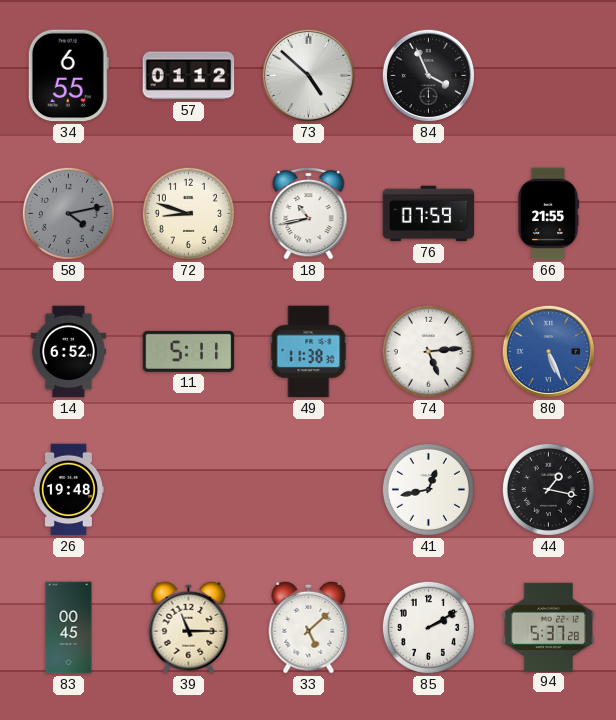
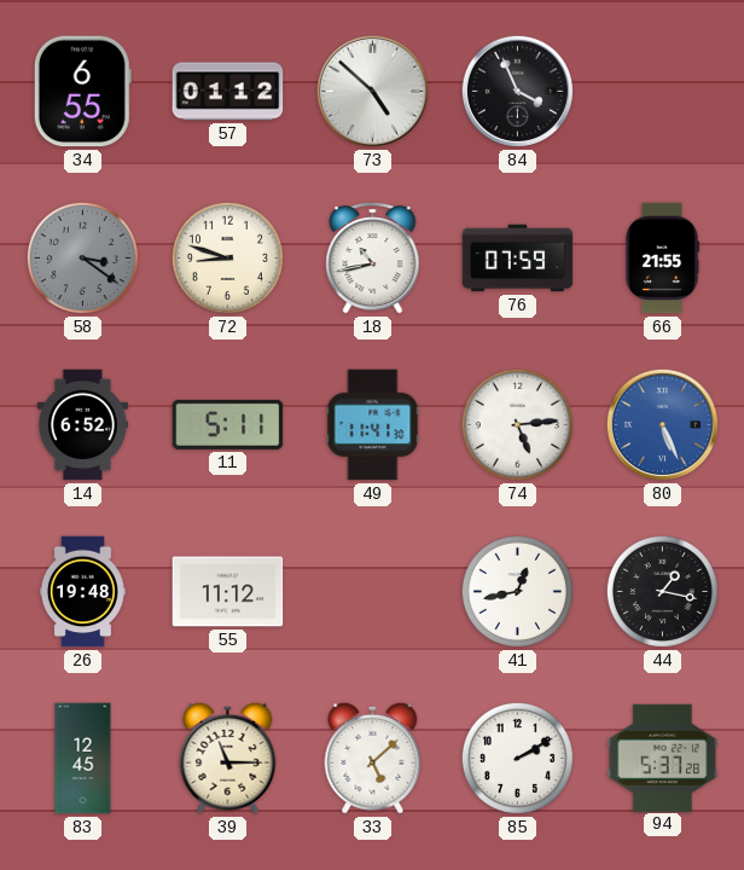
58: 4:13 -> 3:21 (82, 257)
49: 11:38 -> 11:41 (373, 425)
55: none -> 11:12 (228, 592)
83: 00:45 -> 12:45 (83, 759)
